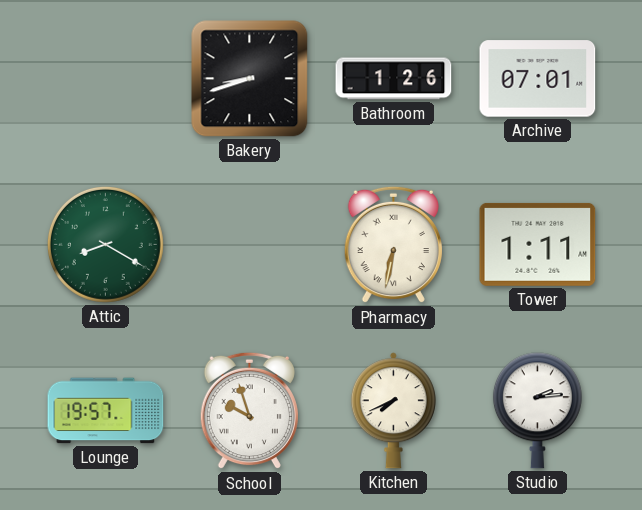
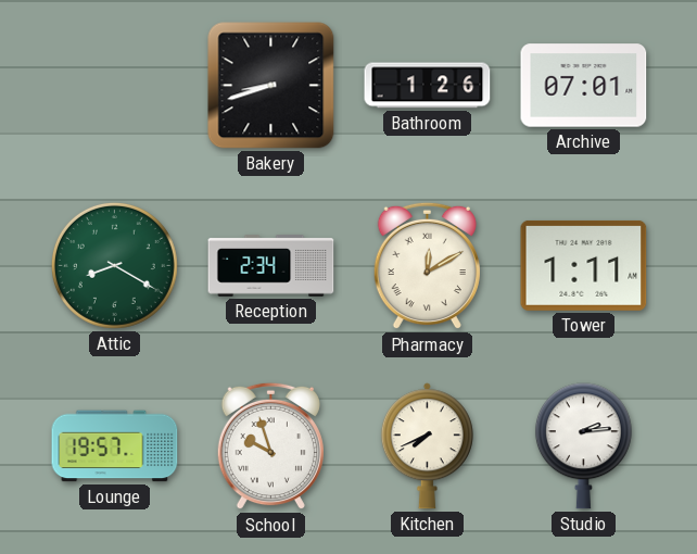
Reception: none -> 2:34 (271, 266)
Pharmacy: 6:32 -> 12:10 (427, 266)
